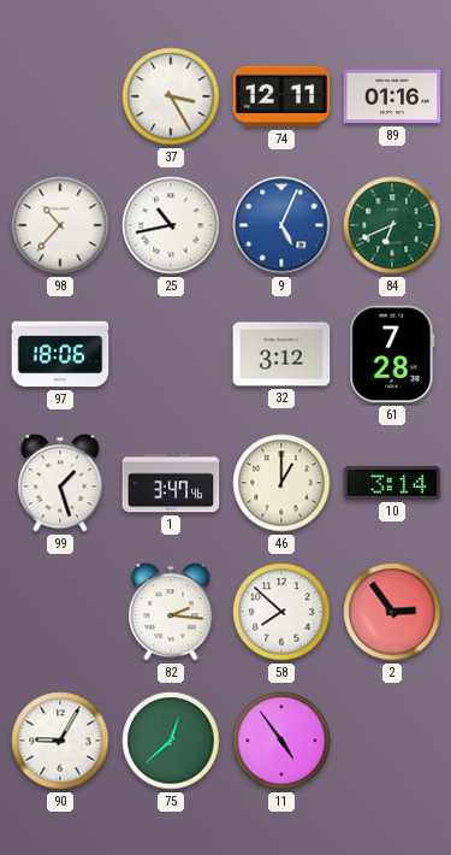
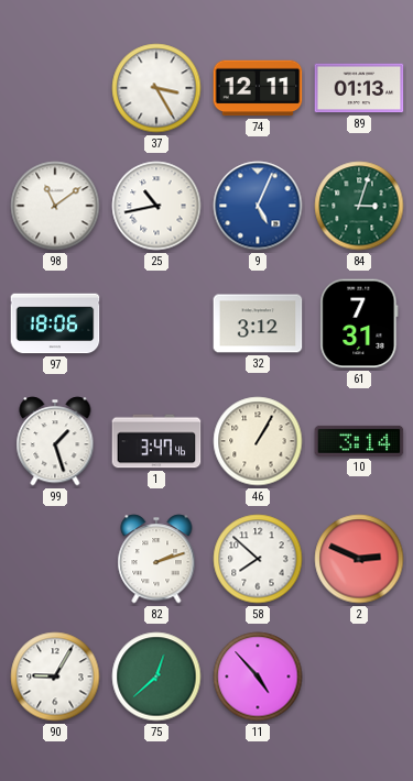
89: 01:16 -> 01:13 (359, 88)
98: 10:37 -> 11:09 (55, 206)
84: 6:41 -> 3:03 (359, 206)
61: 7:28 -> 7:31 (359, 323)
46: 1:00 -> 1:05 (258, 441)
82: 2:16 -> 2:12 (156, 559)
2: 2:54 -> 2:49 (359, 559)
11: 4:54 -> 4:53 (258, 676)
